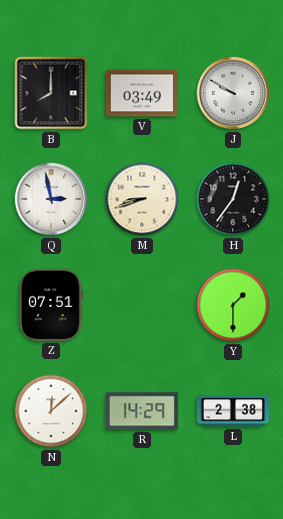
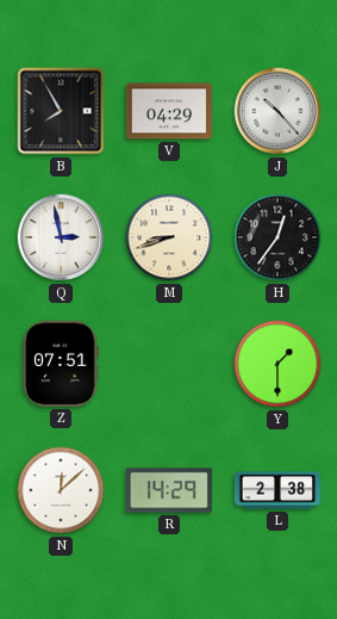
B: 8:00 -> 7:55 (61, 111)
V: 03:49 -> 04:29 (169, 111)
J: 9:50 -> 10:23 (277, 111)
